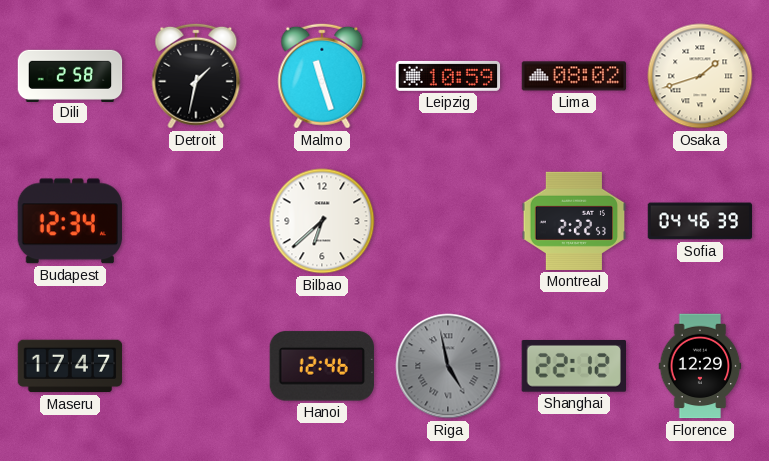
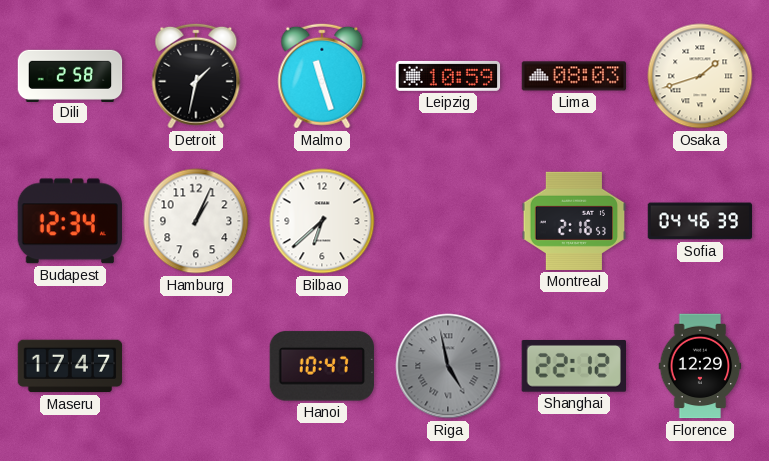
Lima: 08:02 -> 08:03 (574, 76)
Hamburg: none -> 1:04 (196, 221)
Montreal: 2:22 -> 2:16 (574, 221)
Hanoi: 12:46 -> 10:47 (322, 366)
